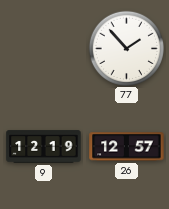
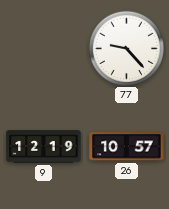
77: 1:53 -> 9:23 (126, 48)
26: 12:57 -> 10:57 (127, 147)
